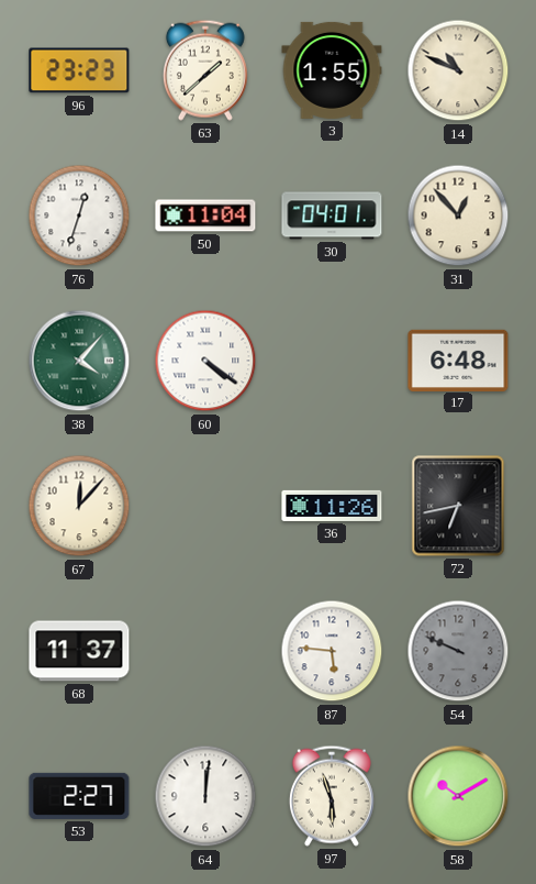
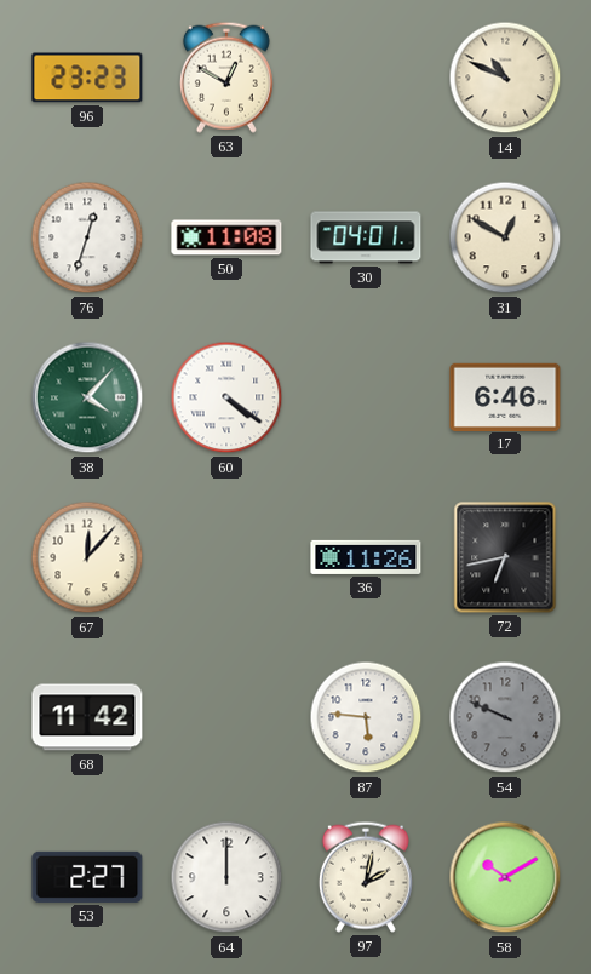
63: 1:38 -> 12:50 (226, 78)
3: 1:55 -> none (332, 70)
50: 11:04 -> 11:08 (226, 237)
31: 12:53 -> 12:50 (505, 237)
17: 6:48 -> 6:46 (505, 396)
68: 11:37 -> 11:42 (87, 717)
64: 12:01 -> 12:00 (226, 877)
97: 5:57 -> 2:02 (366, 877)
